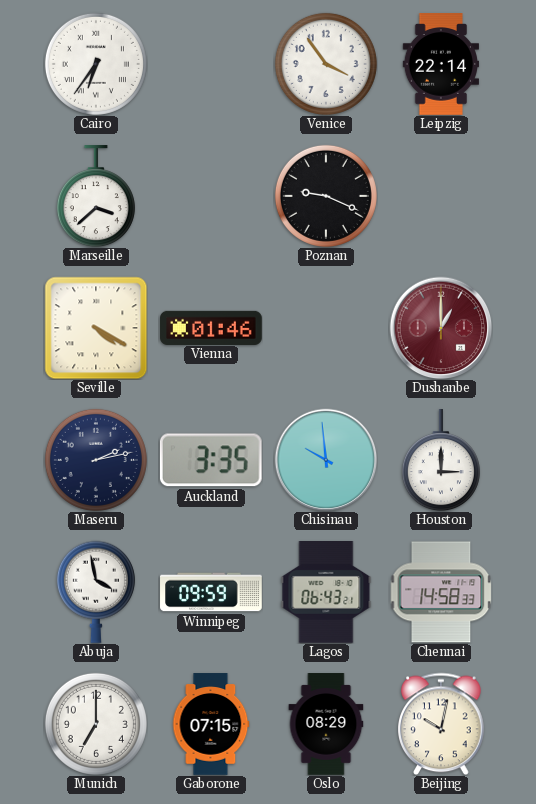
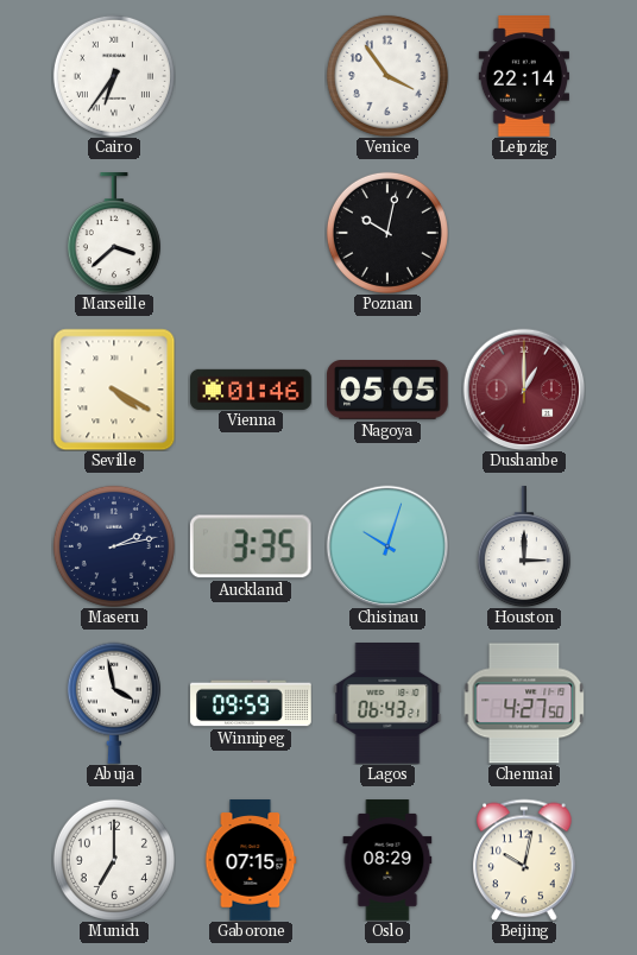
Poznan: 9:19 -> 10:02 (387, 233)
Nagoya: none -> 05:05 (387, 391)
Chisinau: 9:59 -> 10:03 (387, 546)
Chennai: 14:58 -> 4:27 (524, 703)
